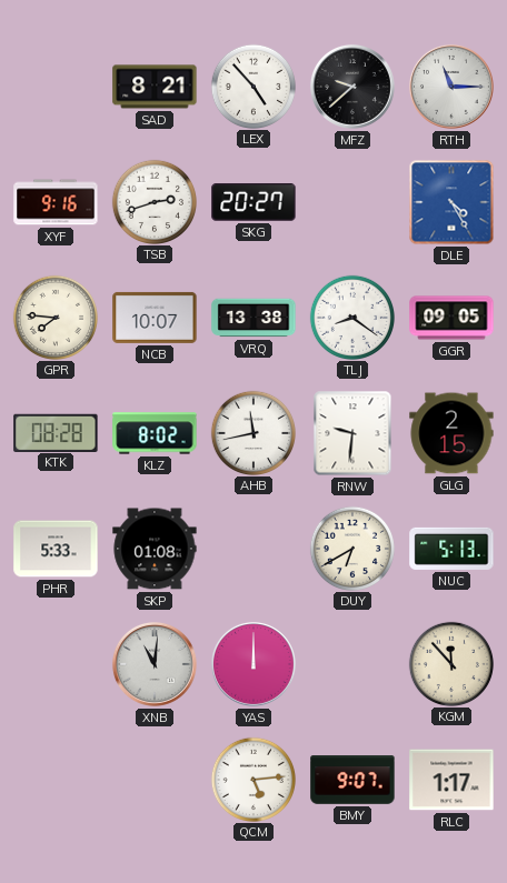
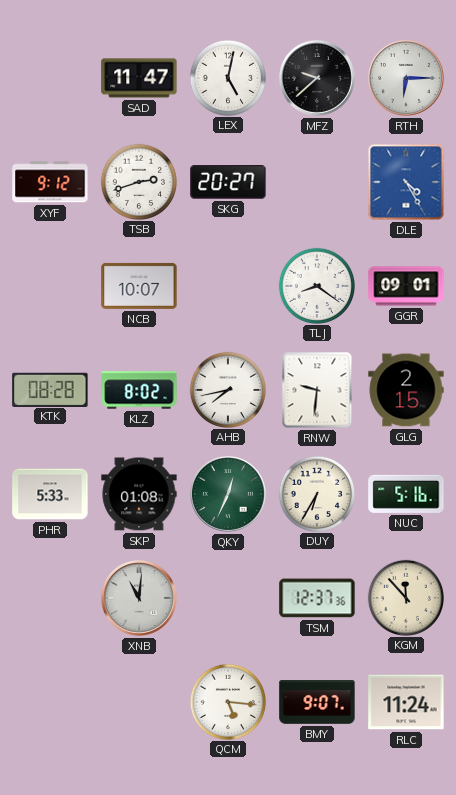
SAD: 8:21 -> 11:47 (139, 78)
LEX: 4:53 -> 5:02 (227, 77)
RTH: 11:15 -> 6:15 (406, 78)
XYF: 9:16 -> 9:12 (50, 182)
GPR: 7:46 -> none (54, 317)
VRQ: 13:38 -> none (254, 318)
GGR: 09:05 -> 09:01 (406, 286)
AHB: 11:43 -> 7:43 (227, 389)
QKY: none -> 12:34 (228, 494)
DUY: 6:40 -> 6:35 (316, 493)
NUC: 5:13 -> 5:16 (406, 494)
YAS: 12:00 -> none (254, 664)
TSM: none -> 12:37 (317, 598)
QCM: 5:14 -> 5:16 (227, 701)
RLC: 1:17 -> 11:24 (406, 702)
